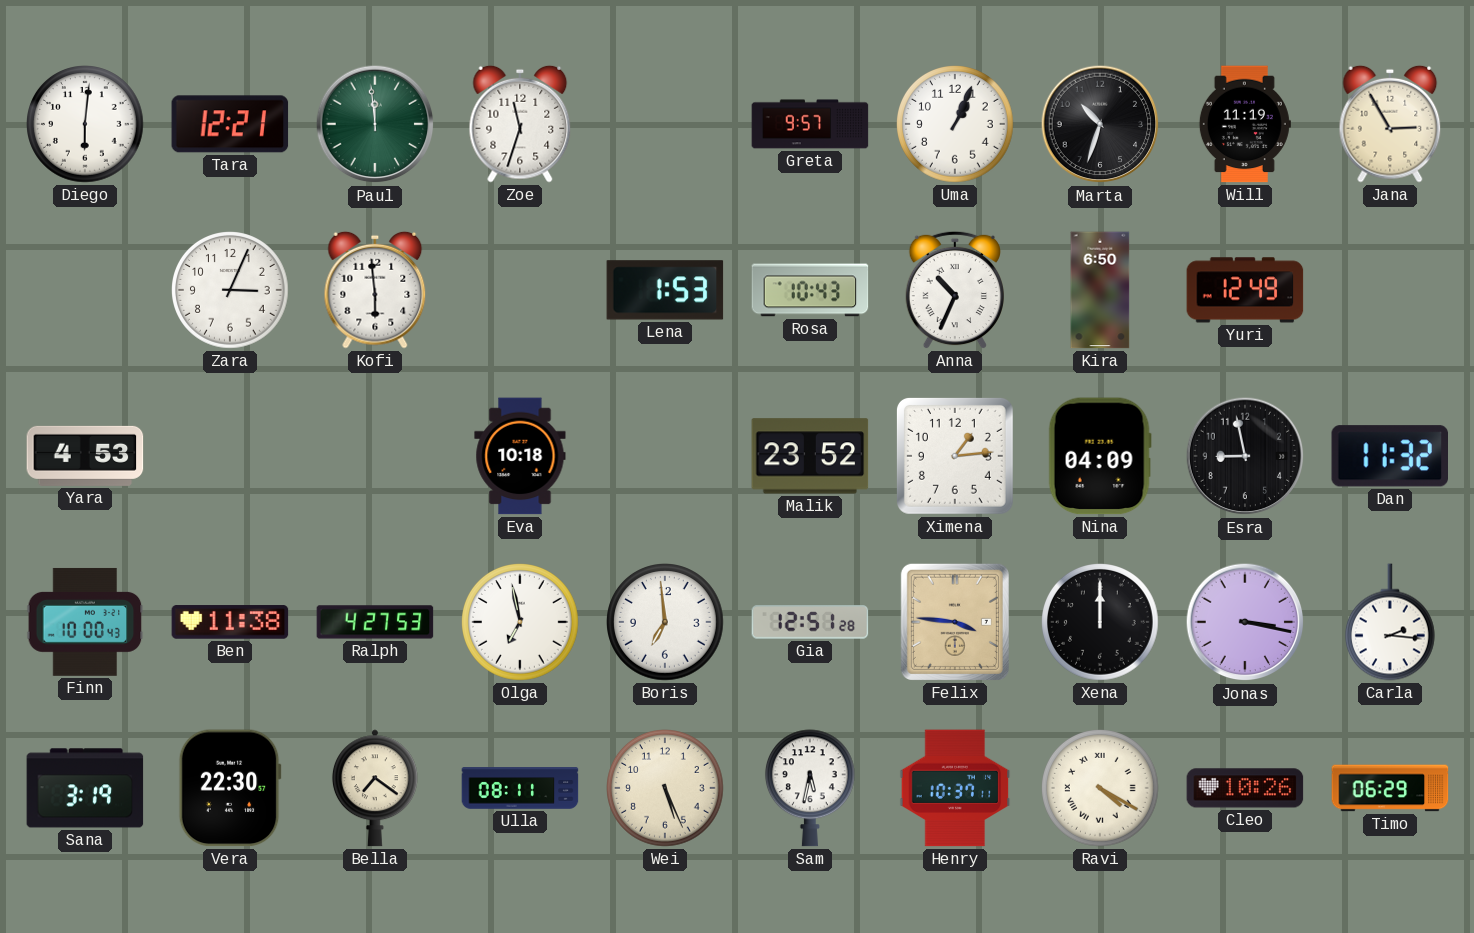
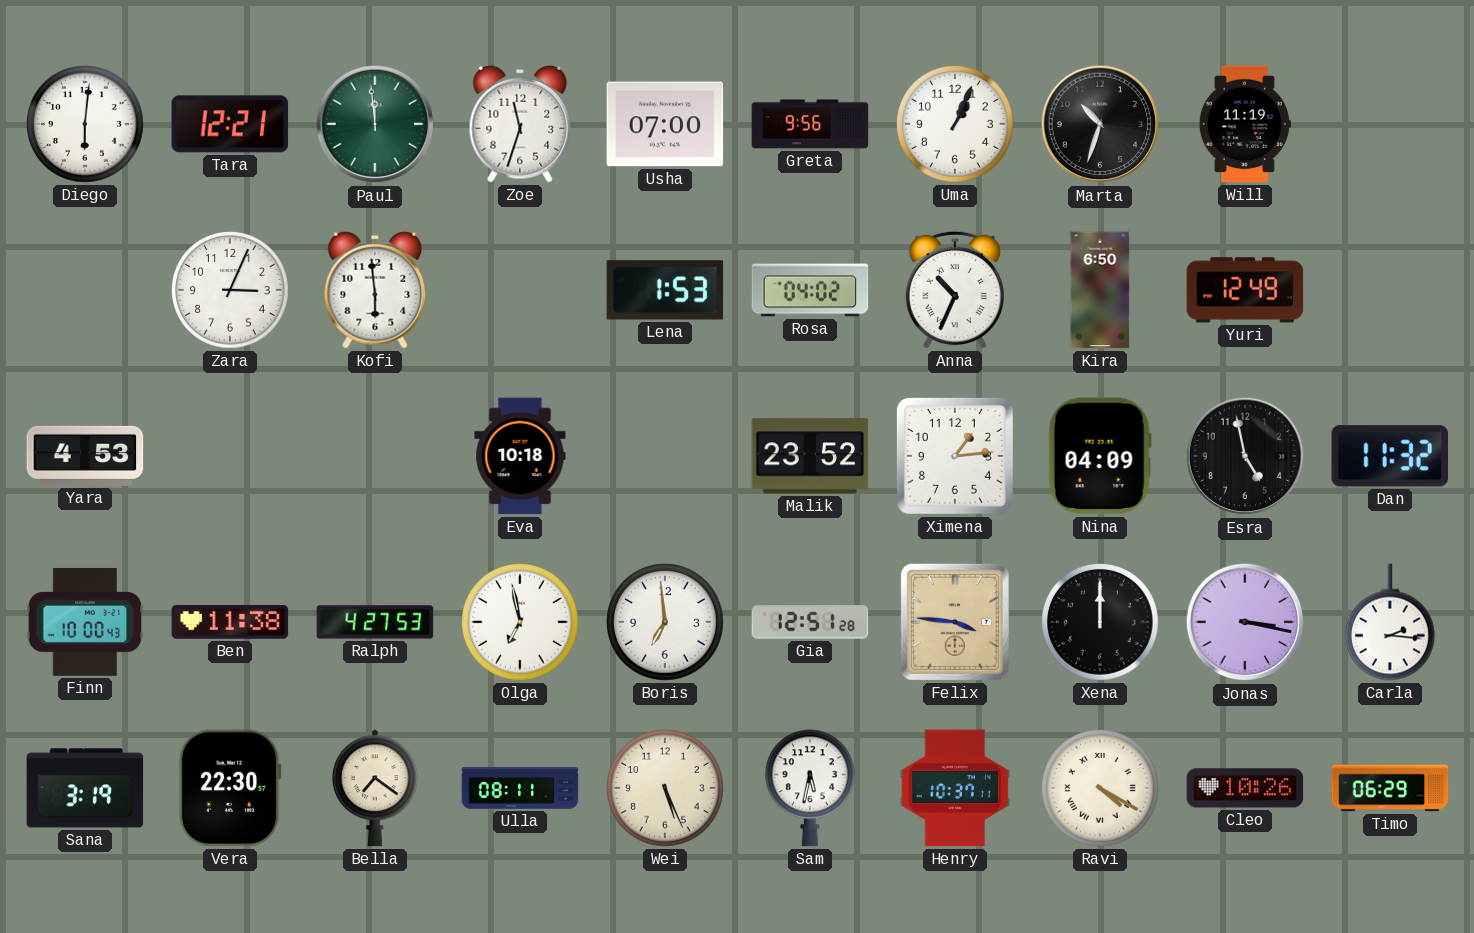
Usha: none -> 07:00 (665, 124)
Greta: 9:57 -> 9:56 (810, 124)
Jana: 2:55 -> none (1390, 124)
Rosa: 10:43 -> 04:02 (810, 290)
Esra: 8:58 -> 4:58 (1245, 456)
